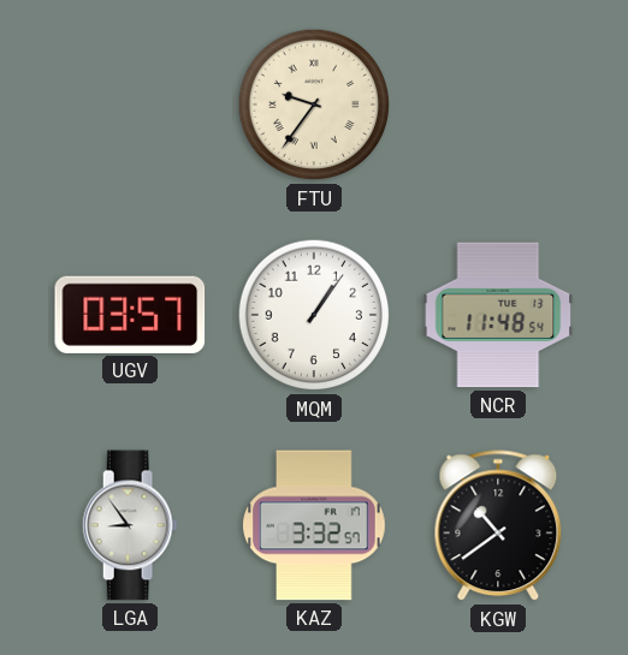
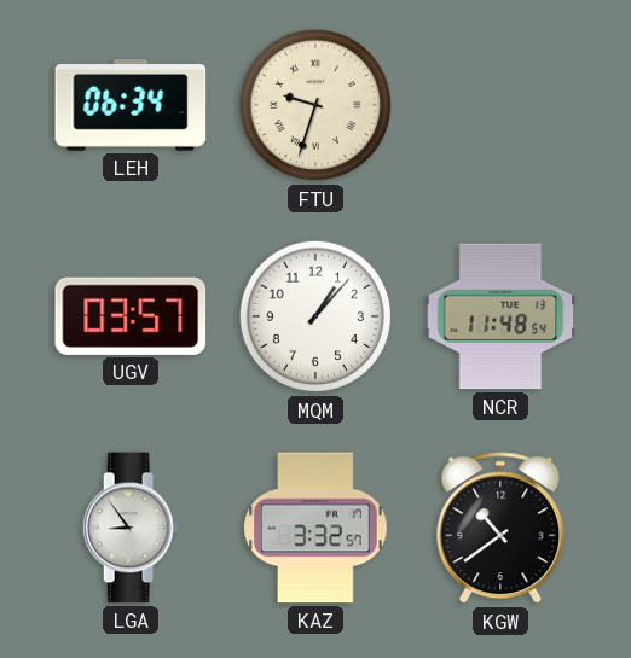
LEH: none -> 06:34 (131, 106)
FTU: 9:36 -> 9:33 (315, 105)
MQM: 1:06 -> 1:07 (315, 316)
